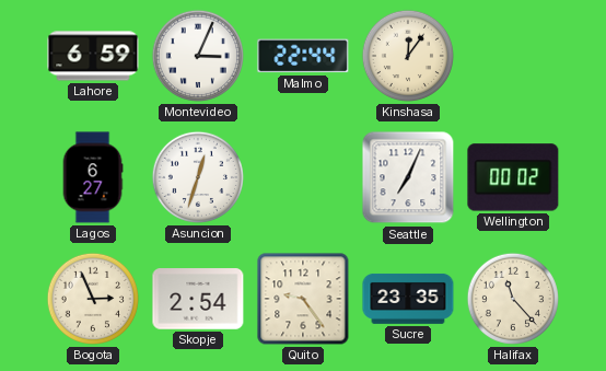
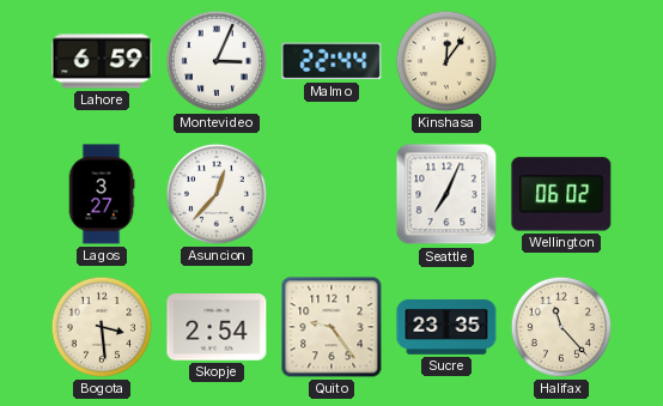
Lagos: 6:27 -> 3:27 (102, 194)
Asuncion: 12:33 -> 12:37 (217, 194)
Wellington: 00:02 -> 06:02 (561, 194)
Bogota: 2:56 -> 3:29 (102, 327)
